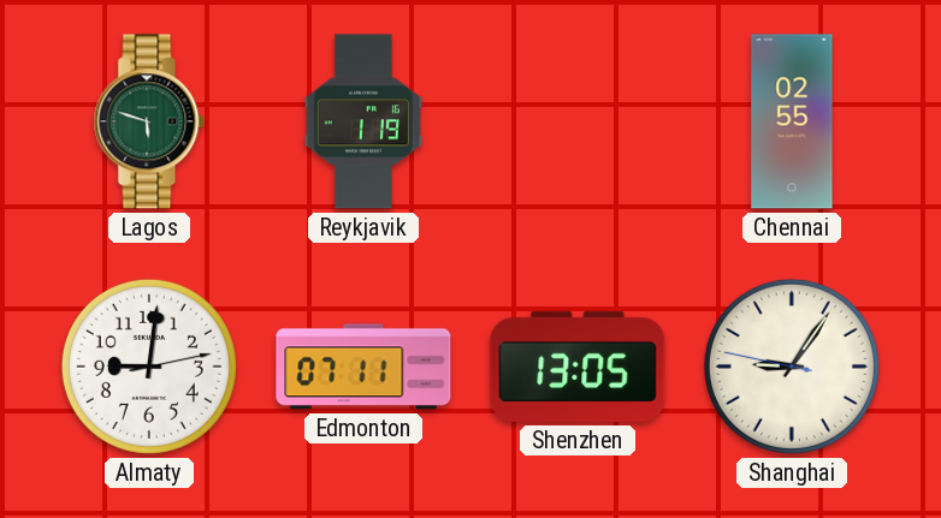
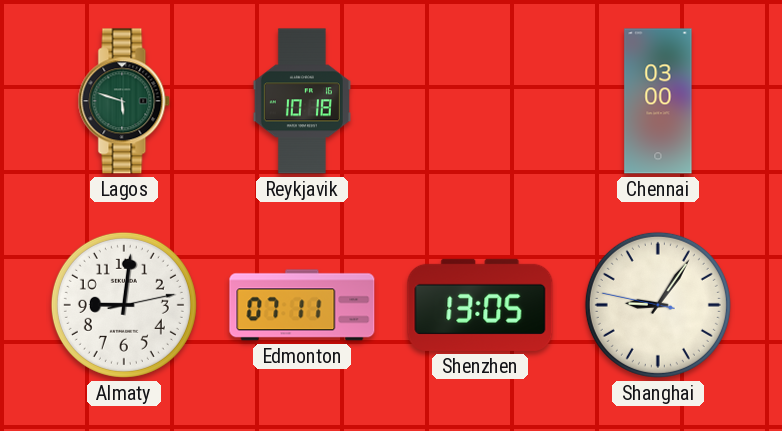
Reykjavik: 1:19 -> 10:18 (302, 101)
Chennai: 02:55 -> 03:00 (658, 101)
